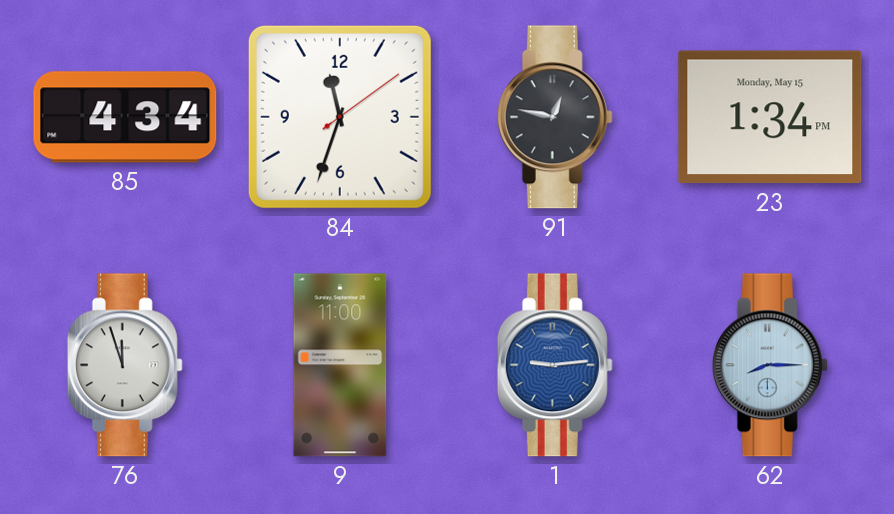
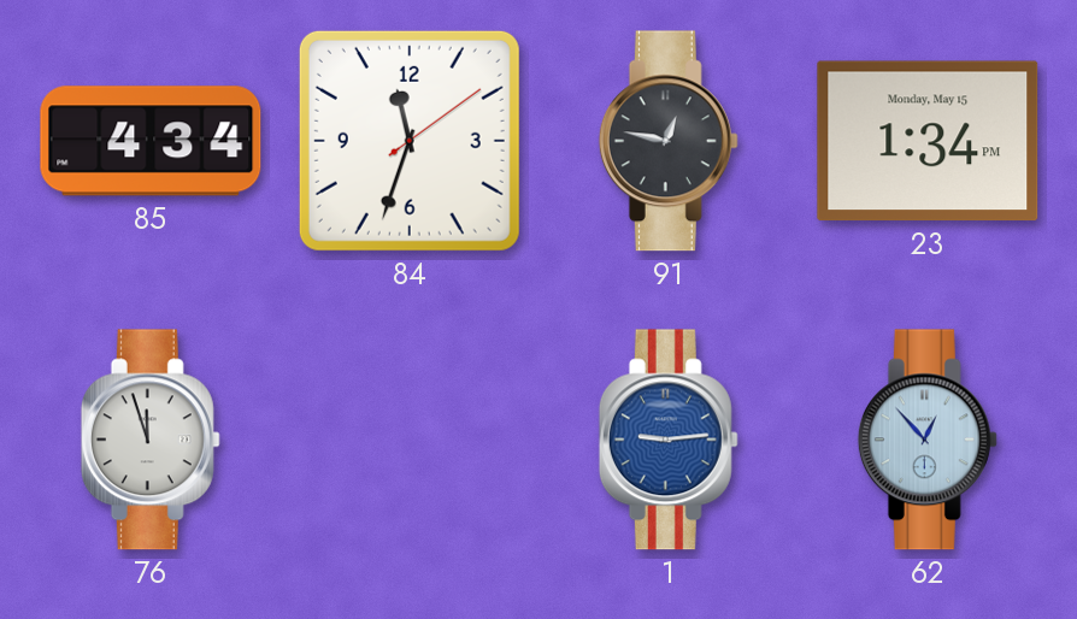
9: 11:00 -> none (340, 365)
62: 8:15 -> 12:53 (928, 440)
